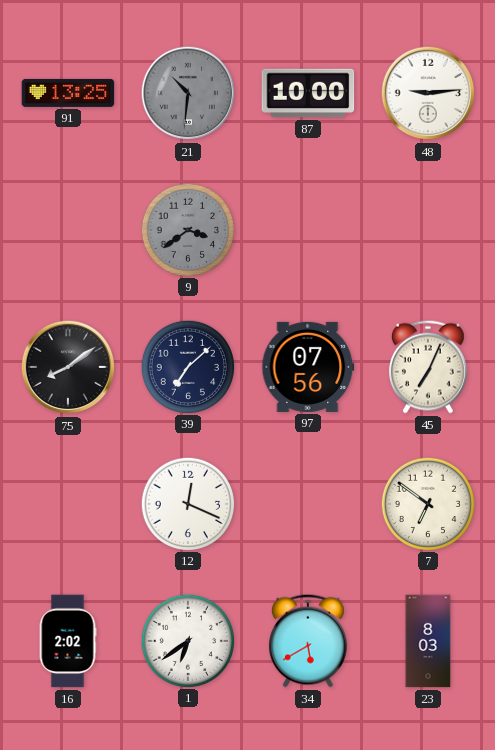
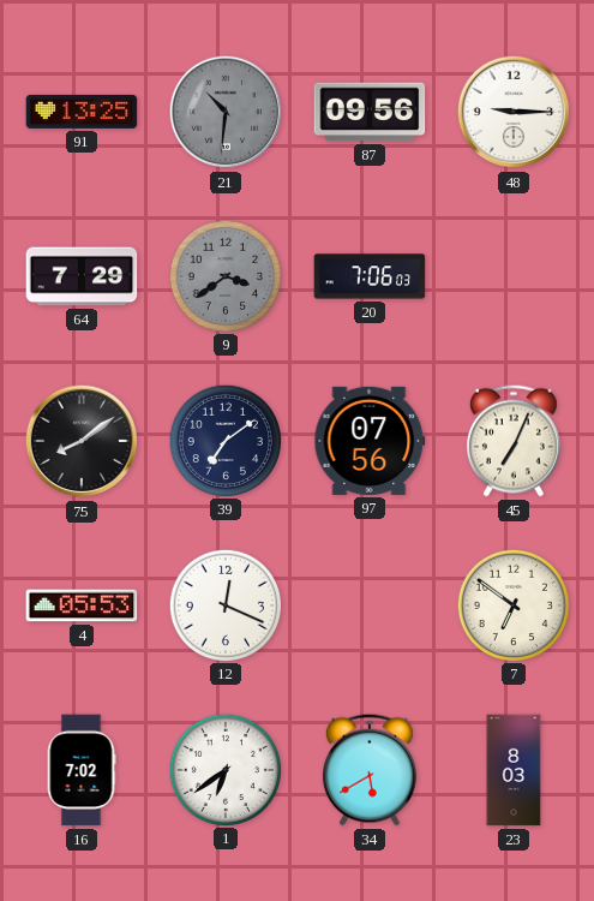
87: 10:00 -> 09:56 (370, 112)
48: 9:14 -> 9:15 (514, 112)
64: none -> 7:29 (82, 276)
20: none -> 7:06 (370, 276)
39: 7:08 -> 7:09 (224, 440)
4: none -> 05:53 (82, 605)
16: 2:02 -> 7:02 (82, 770)
